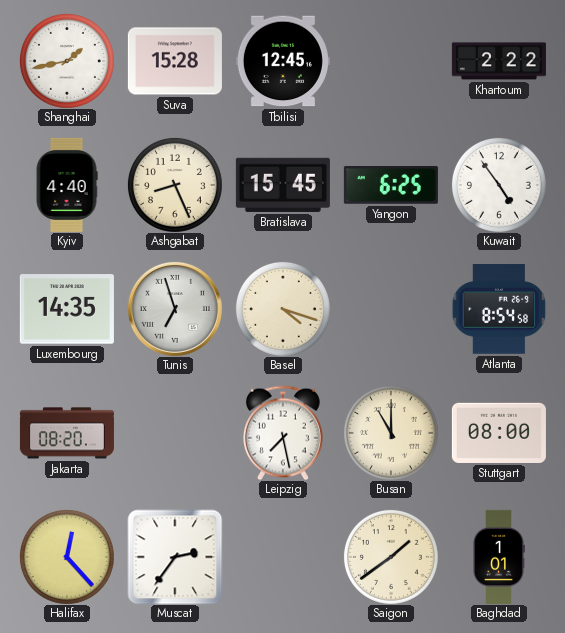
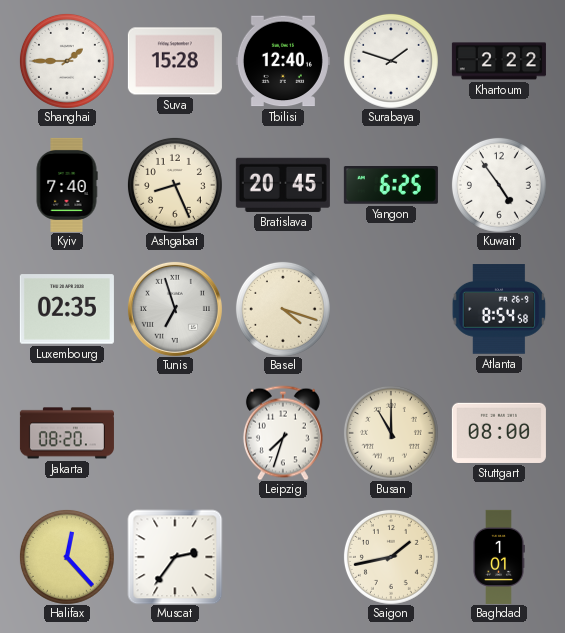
Shanghai: 1:43 -> 1:45 (67, 61)
Tbilisi: 12:45 -> 12:40 (283, 61)
Surabaya: none -> 1:48 (391, 61)
Kyiv: 4:40 -> 7:40 (67, 185)
Bratislava: 15:45 -> 20:45 (283, 185)
Luxembourg: 14:35 -> 02:35 (67, 309)
Leipzig: 7:28 -> 7:33 (283, 433)
Saigon: 1:39 -> 1:43 (391, 557)
